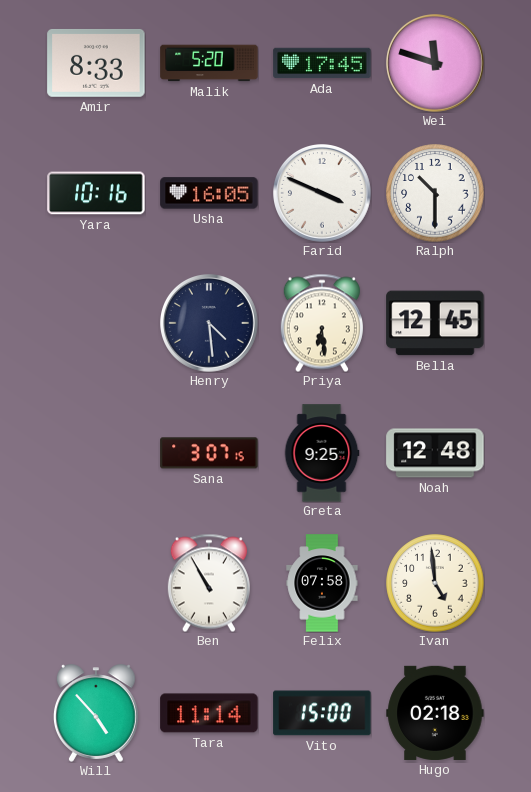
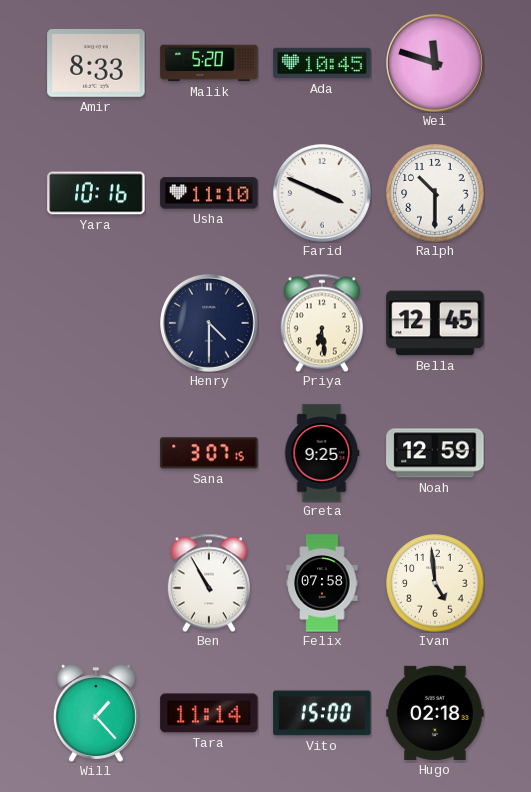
Ada: 17:45 -> 10:45 (322, 63)
Usha: 16:05 -> 11:10 (209, 193)
Henry: 4:29 -> 4:30 (210, 324)
Noah: 12:48 -> 12:59 (435, 453)
Will: 4:53 -> 1:23 (96, 713)
